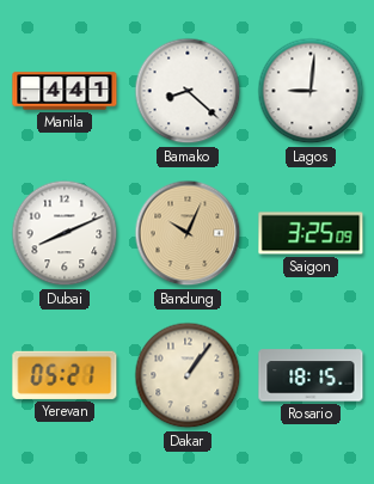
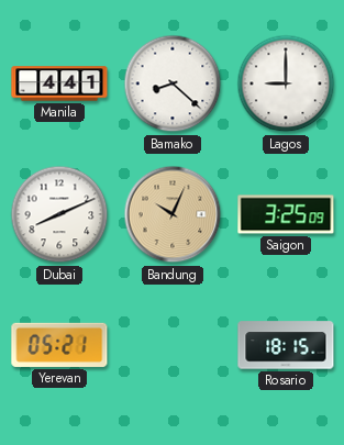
Lagos: 9:01 -> 9:00 (286, 84)
Dakar: 1:06 -> none (188, 375)
